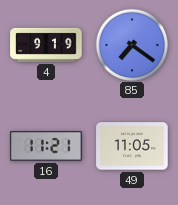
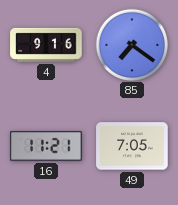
4: 9:19 -> 9:16 (46, 45)
49: 11:05 -> 7:05 (132, 146)
